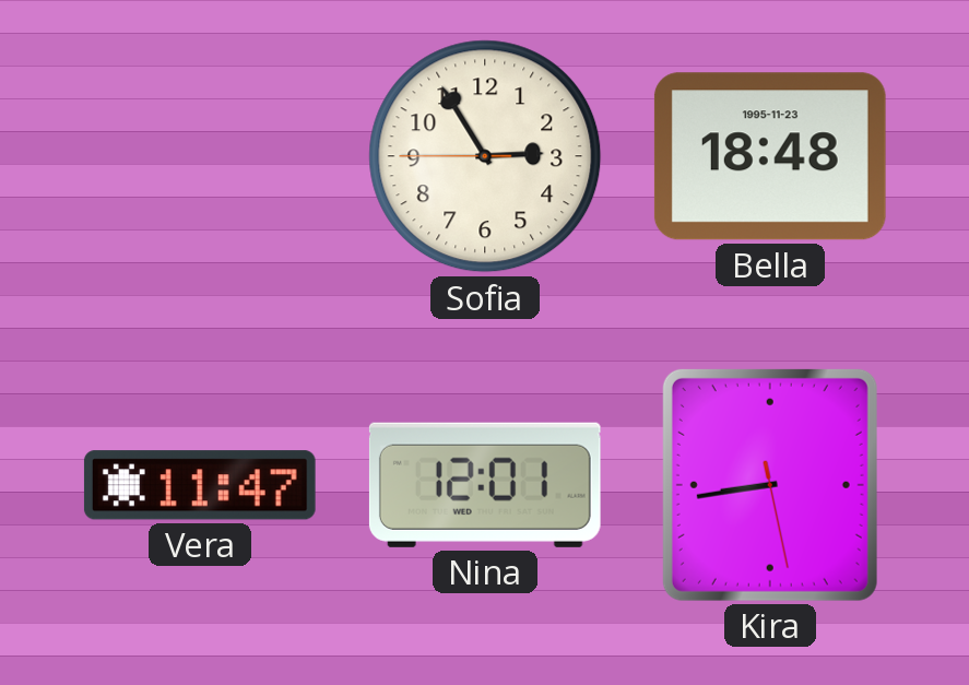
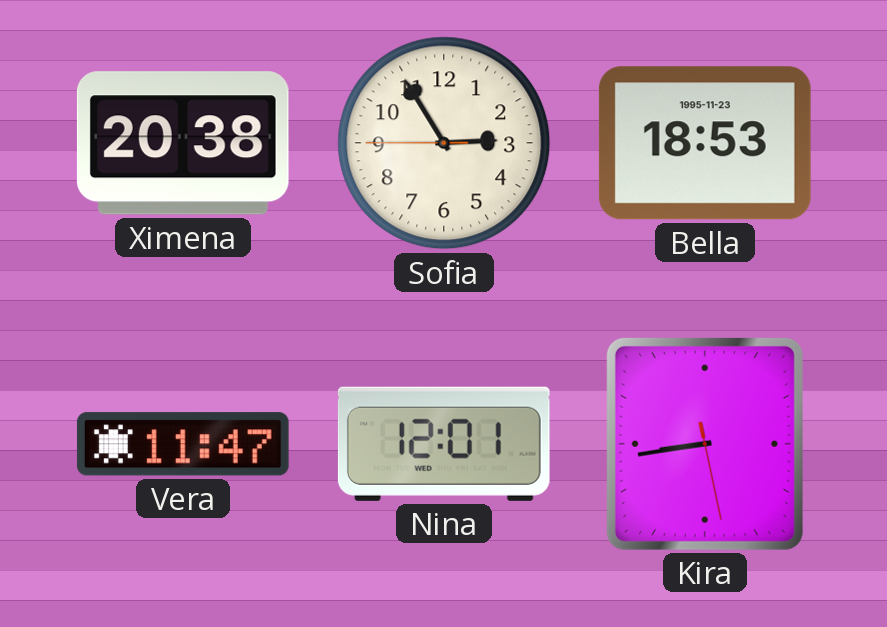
Ximena: none -> 20:38 (183, 143)
Bella: 18:48 -> 18:53 (705, 143)
